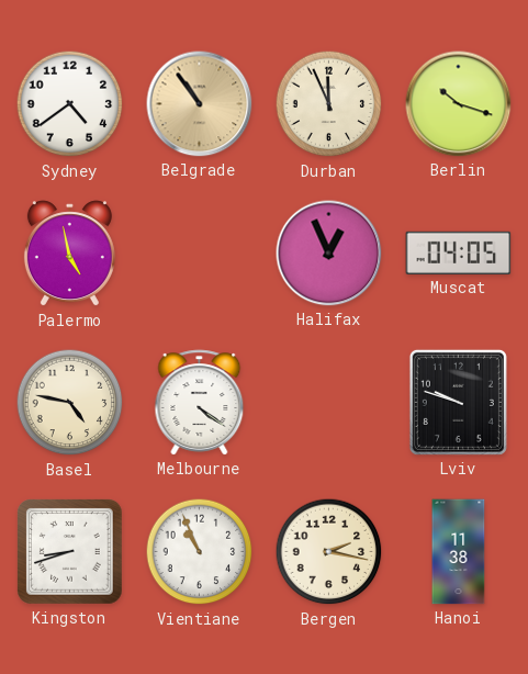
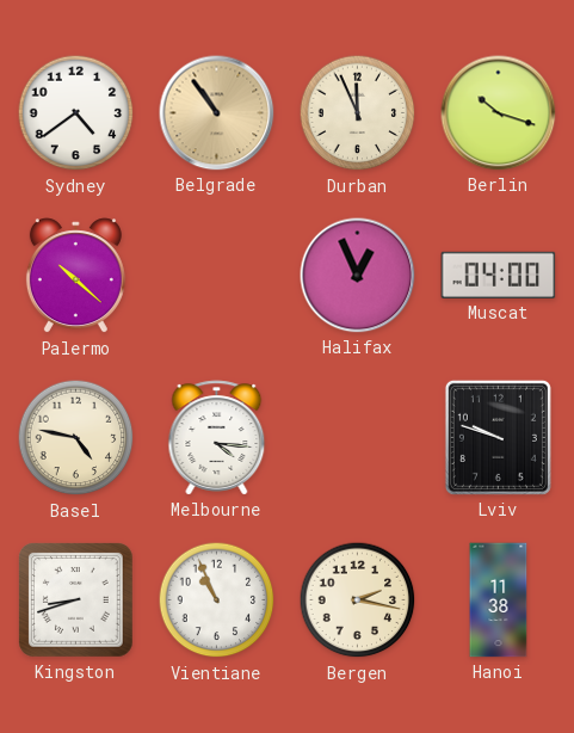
Palermo: 4:58 -> 10:22 (75, 276)
Muscat: 04:05 -> 04:00 (499, 275)
Melbourne: 4:21 -> 4:16 (217, 438)
